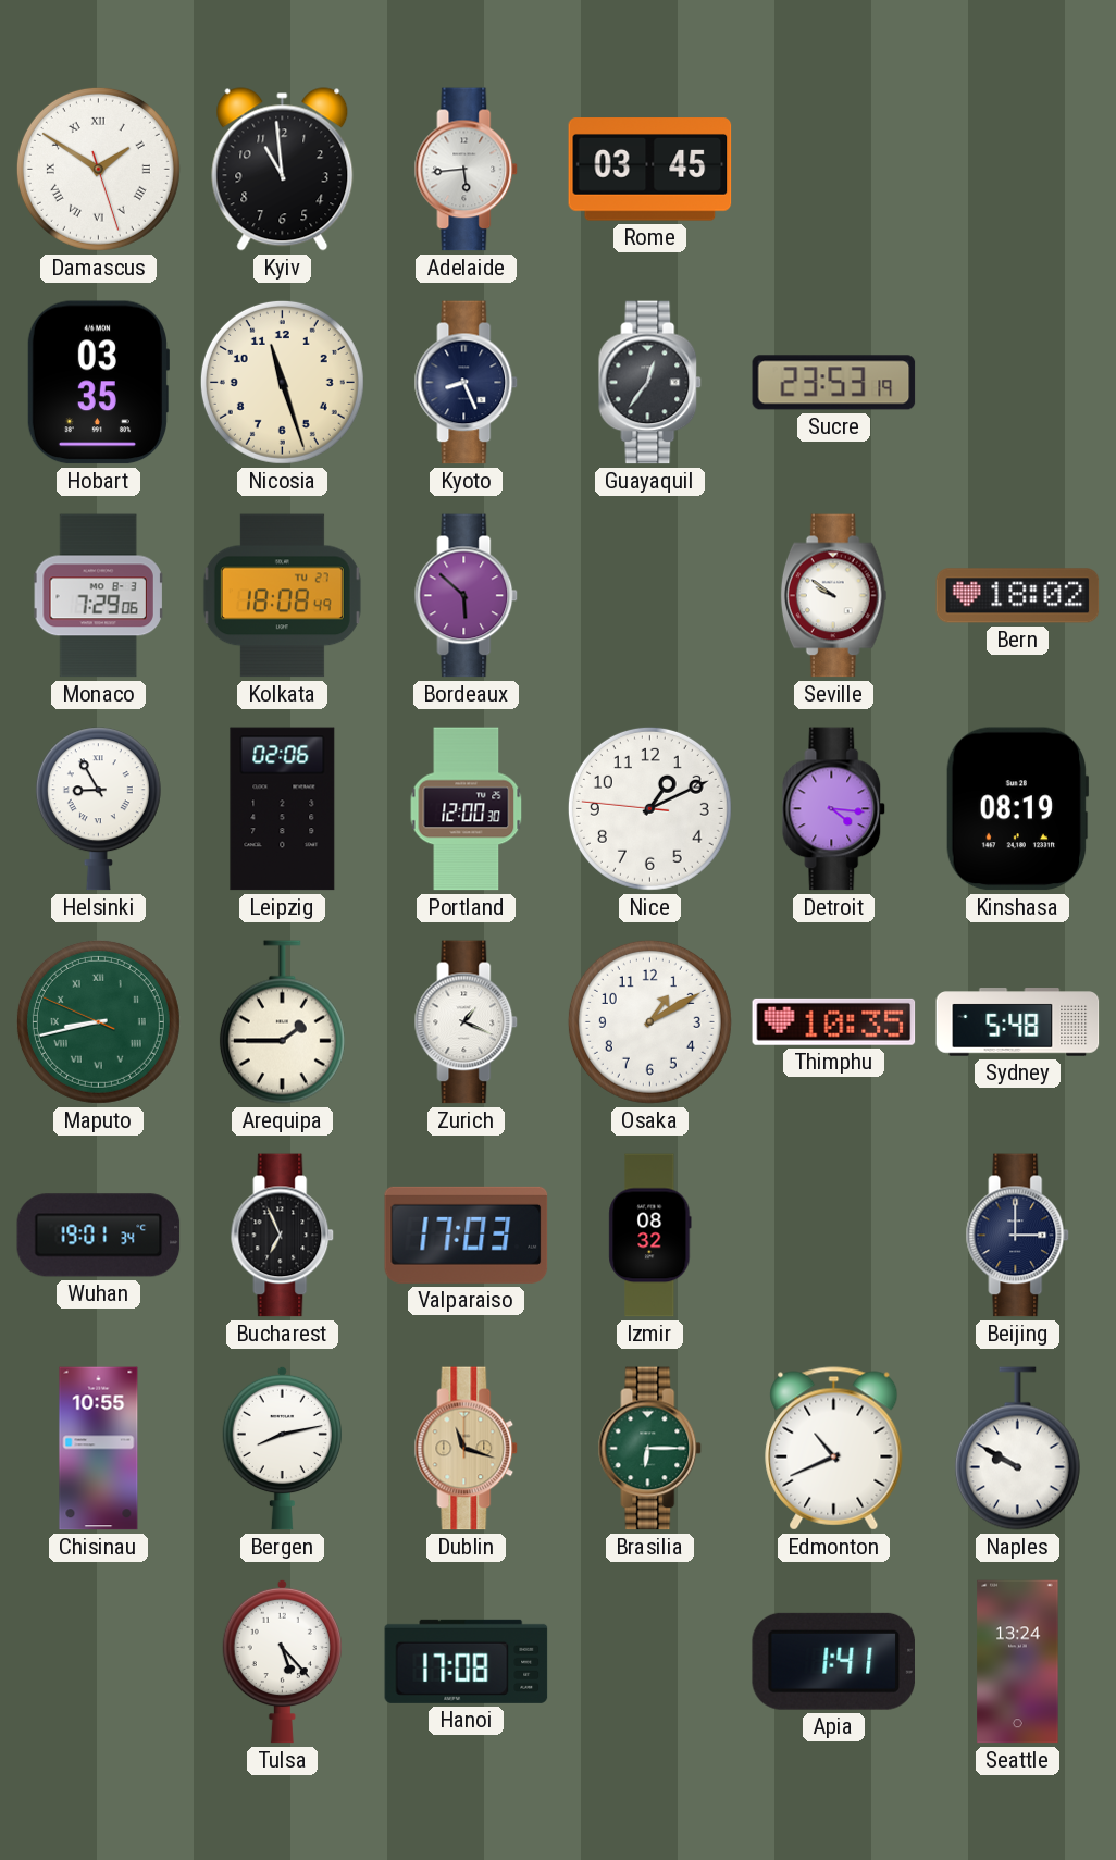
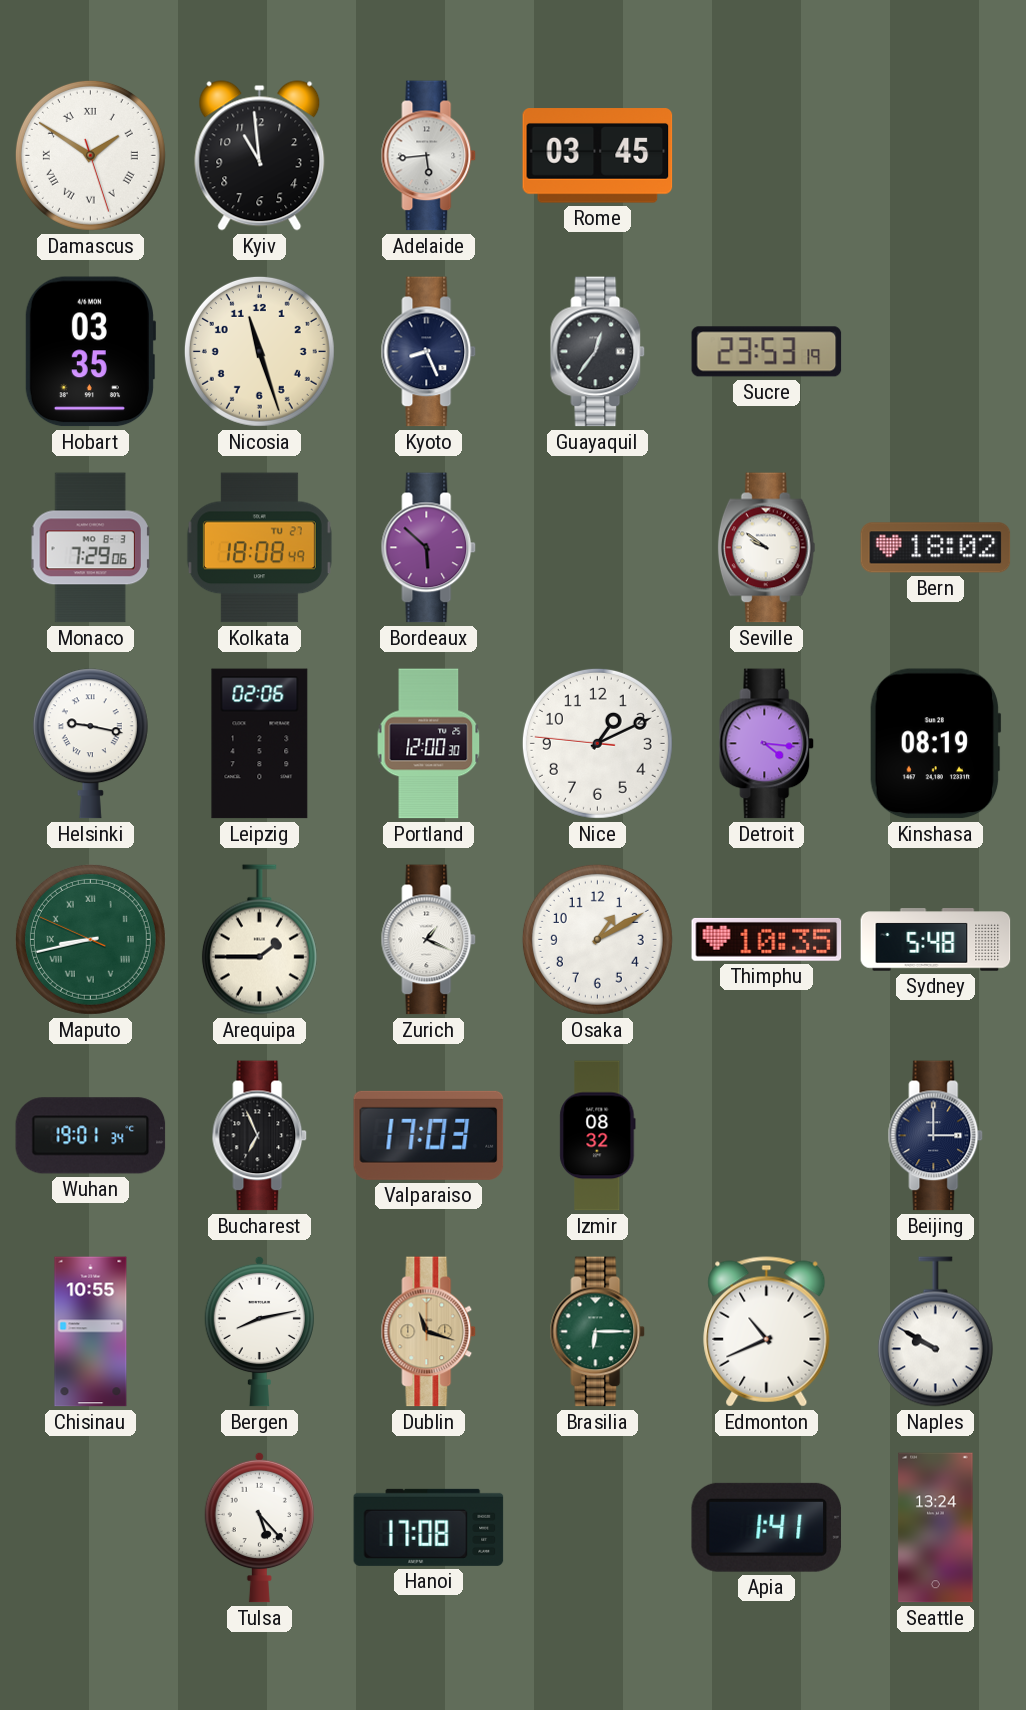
Helsinki: 8:55 -> 9:17 (90, 744)
